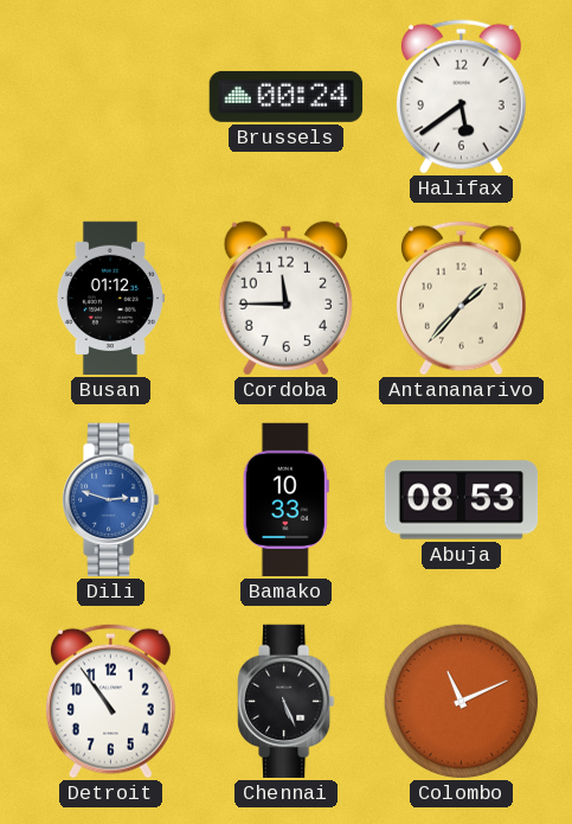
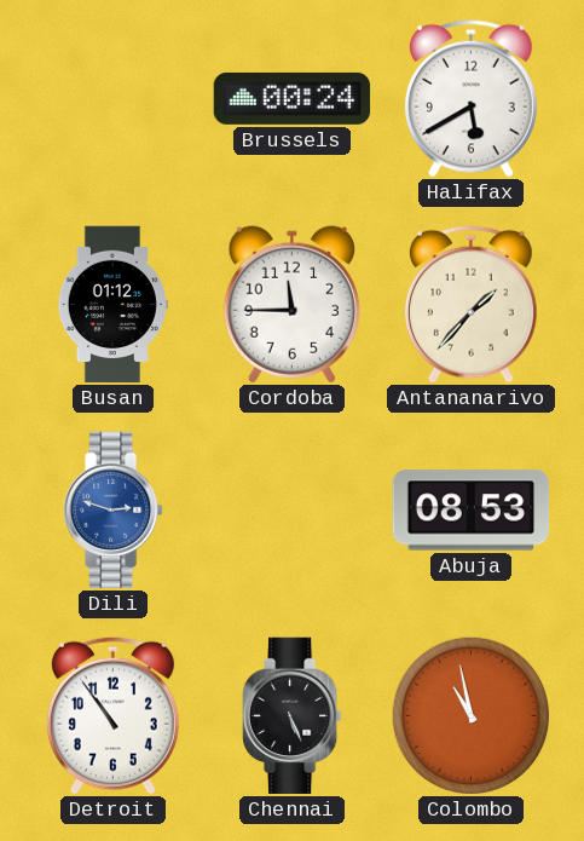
Halifax: 5:39 -> 5:40 (470, 98)
Bamako: 10:33 -> none (285, 500)
Colombo: 11:11 -> 10:58 (472, 716)
